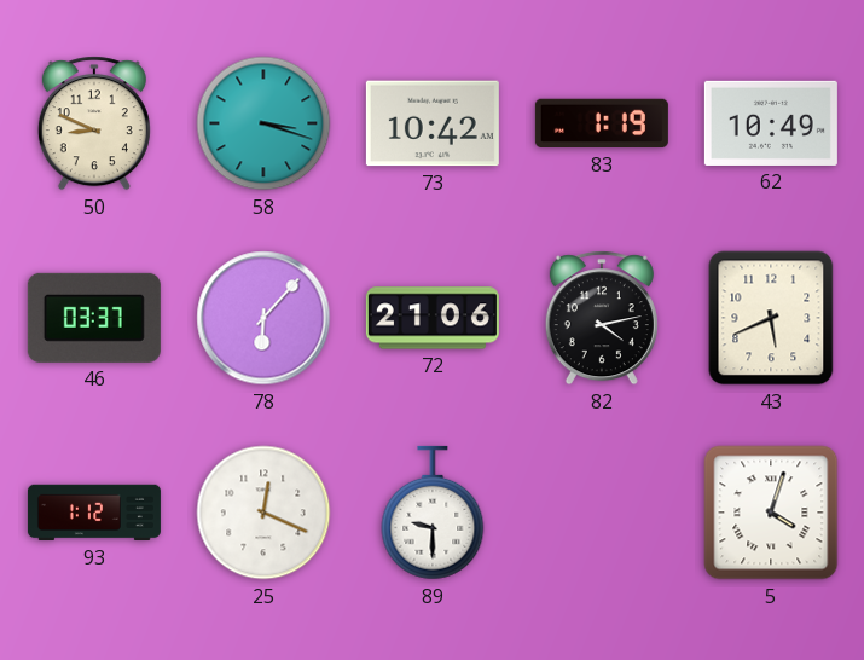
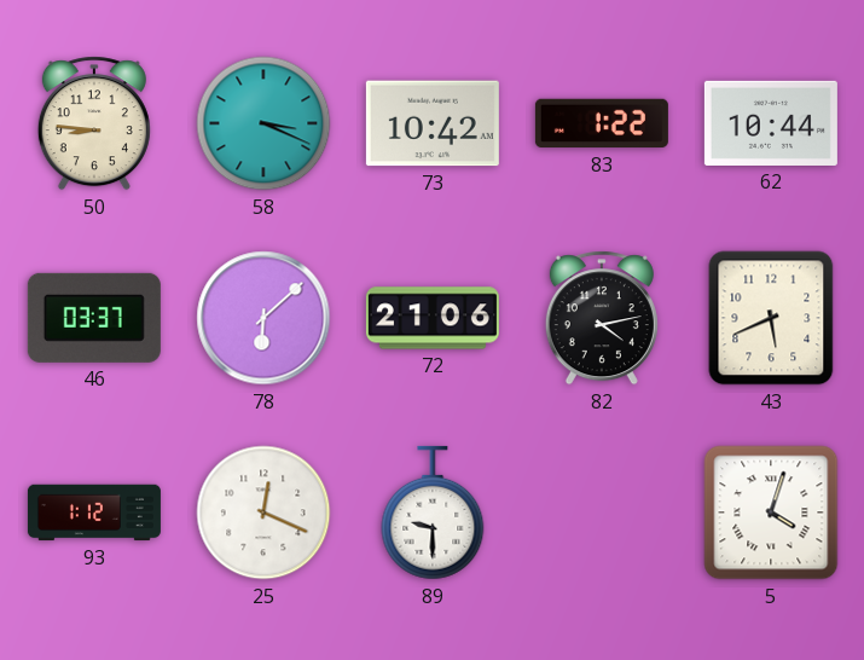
50: 8:49 -> 8:46 (94, 123)
58: 3:18 -> 3:19 (263, 123)
83: 1:19 -> 1:22 (602, 123)
62: 10:49 -> 10:44 (771, 123)
78: 6:07 -> 6:08 (263, 318)
